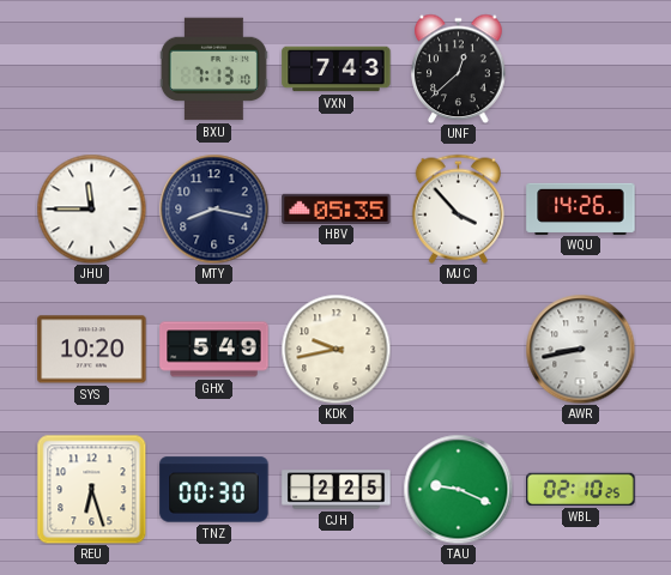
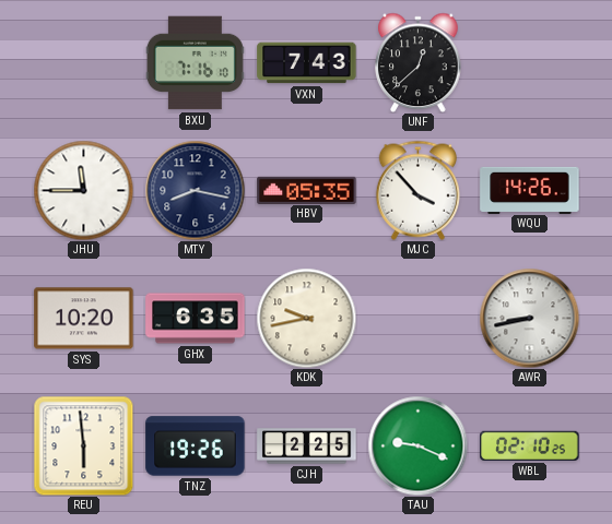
BXU: 7:13 -> 7:16 (195, 63)
GHX: 5:49 -> 6:35 (196, 319)
REU: 6:27 -> 5:59 (83, 445)
TNZ: 00:30 -> 19:26 (196, 446)
